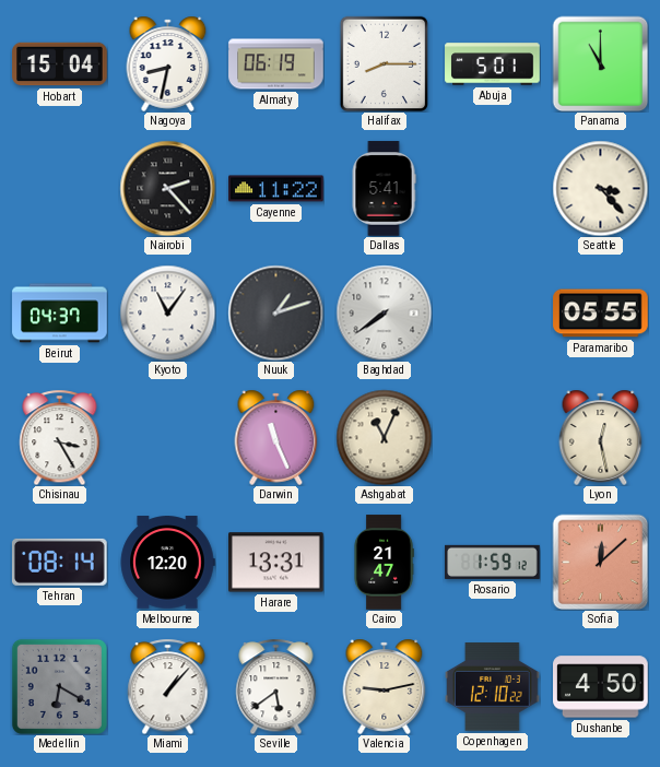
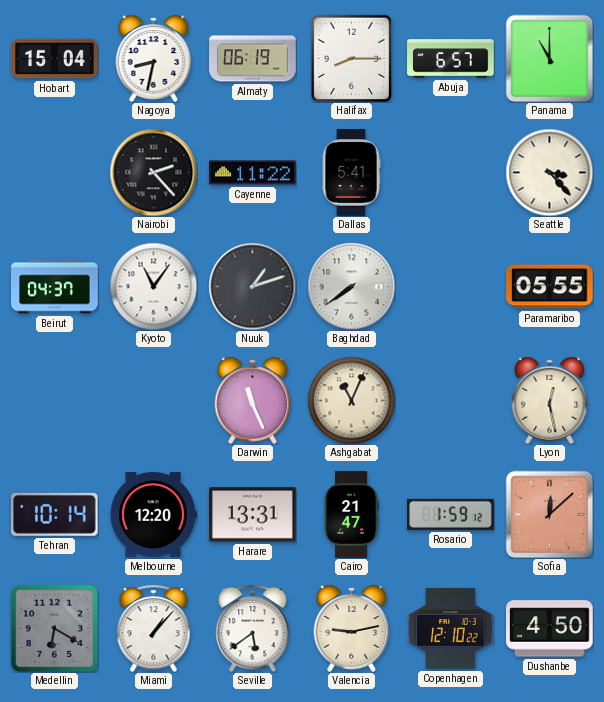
Abuja: 5:01 -> 6:57 (451, 59)
Chisinau: 3:25 -> none (60, 437)
Tehran: 08:14 -> 10:14 (54, 514)
